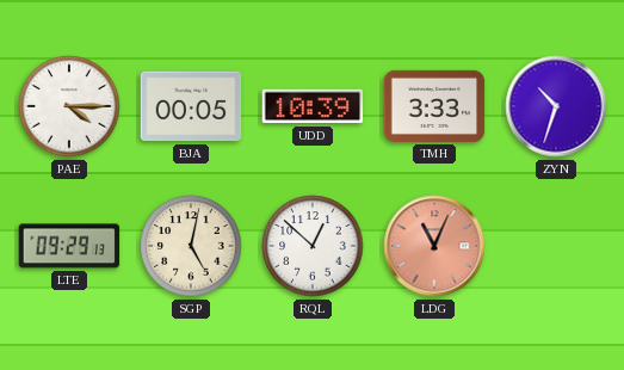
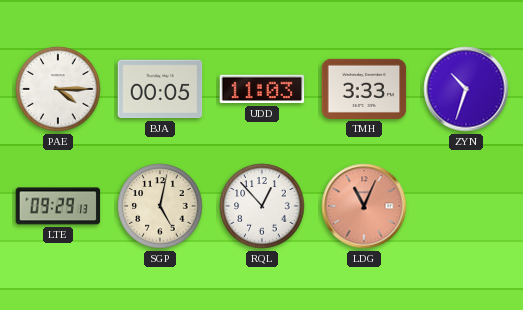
UDD: 10:39 -> 11:03 (262, 89)
RQL: 12:52 -> 12:53 (262, 206)
